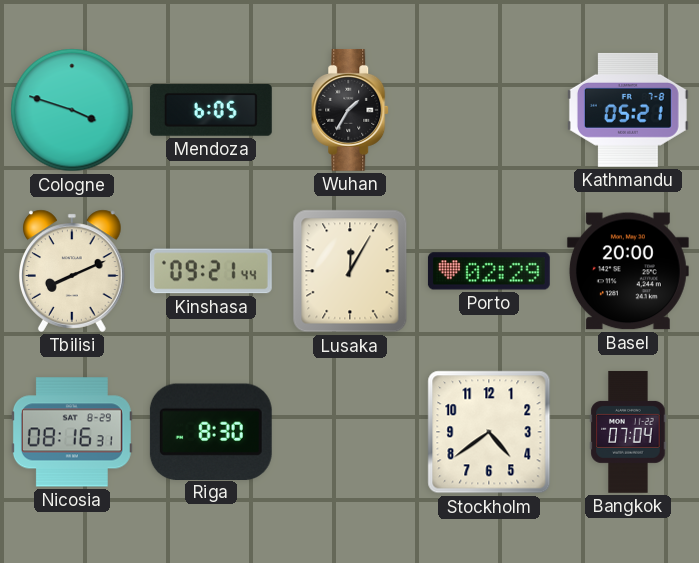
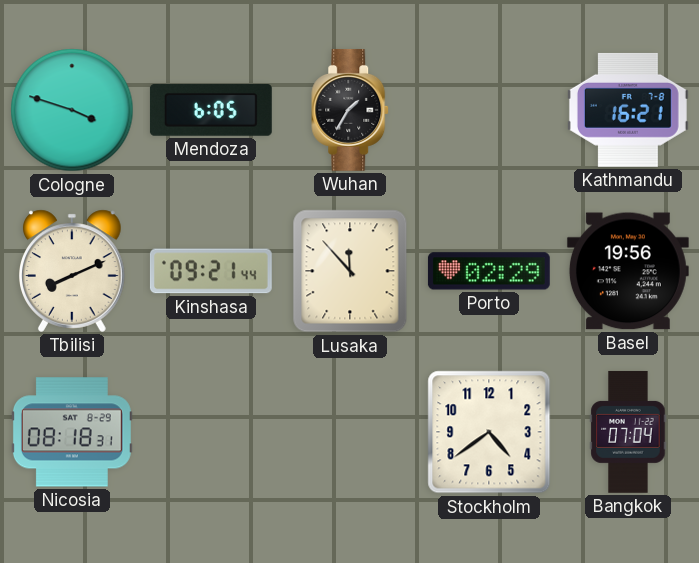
Kathmandu: 05:21 -> 16:21 (628, 110)
Lusaka: 12:05 -> 11:53 (350, 271)
Basel: 20:00 -> 19:56 (628, 271)
Nicosia: 08:16 -> 08:18 (72, 432)
Riga: 8:30 -> none (211, 431)
